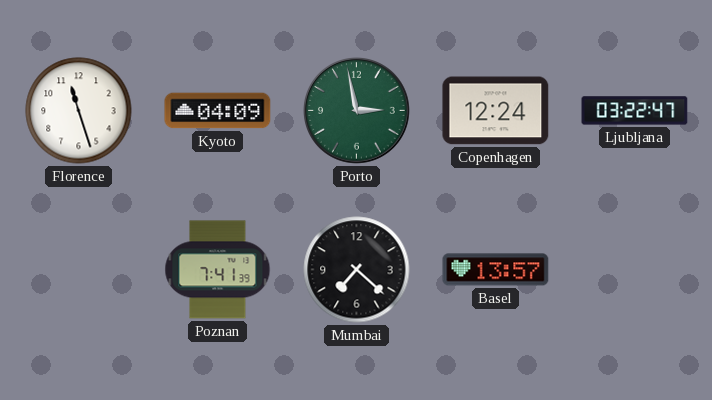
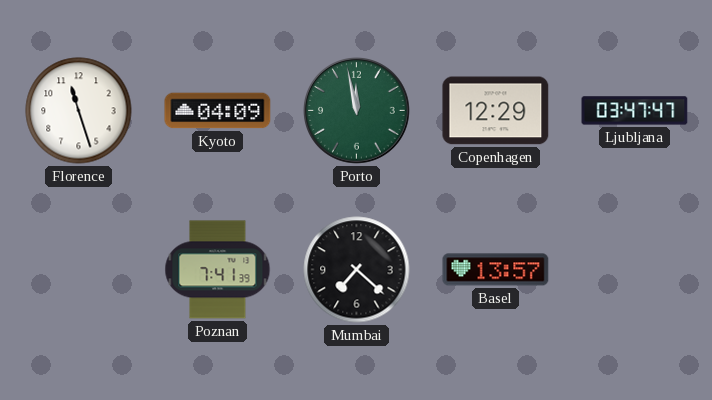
Porto: 2:58 -> 11:58 (357, 111)
Copenhagen: 12:24 -> 12:29 (496, 111)
Ljubljana: 03:22 -> 03:47 (635, 111)
